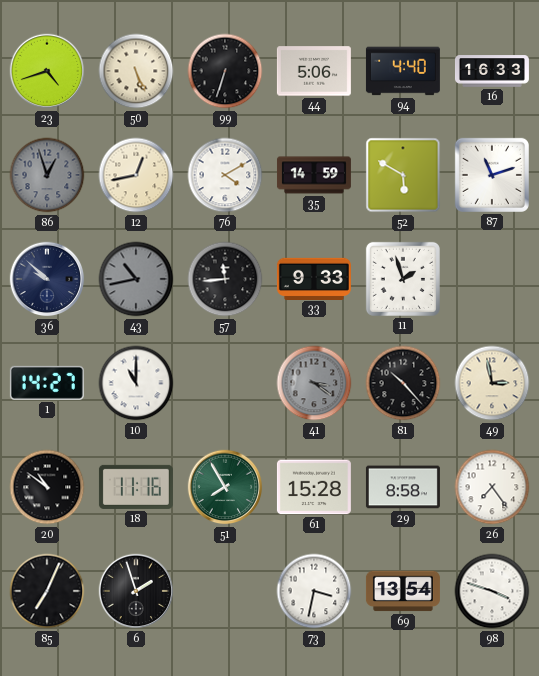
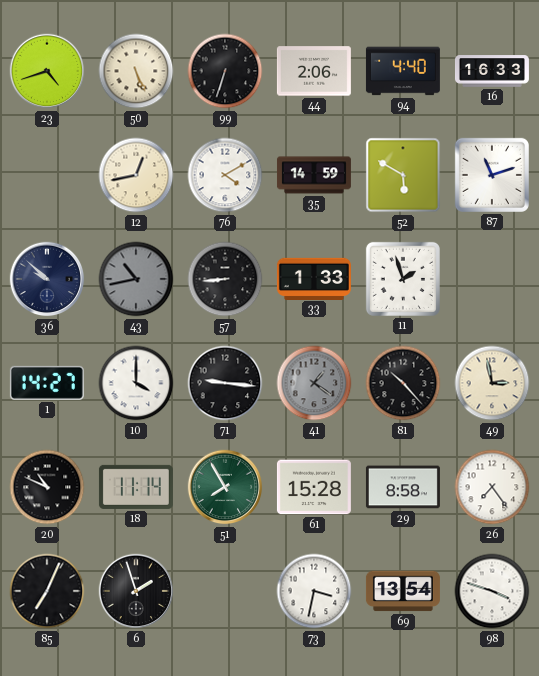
44: 5:06 -> 2:06 (314, 71)
86: 12:57 -> none (47, 175)
57: 11:44 -> 8:44 (225, 279)
33: 9:33 -> 1:33 (314, 278)
10: 11:00 -> 4:00 (136, 383)
71: none -> 9:16 (225, 383)
41: 3:21 -> 1:21 (314, 383)
20: 10:51 -> 10:49 (47, 487)
18: 11:16 -> 11:14 (136, 487)
